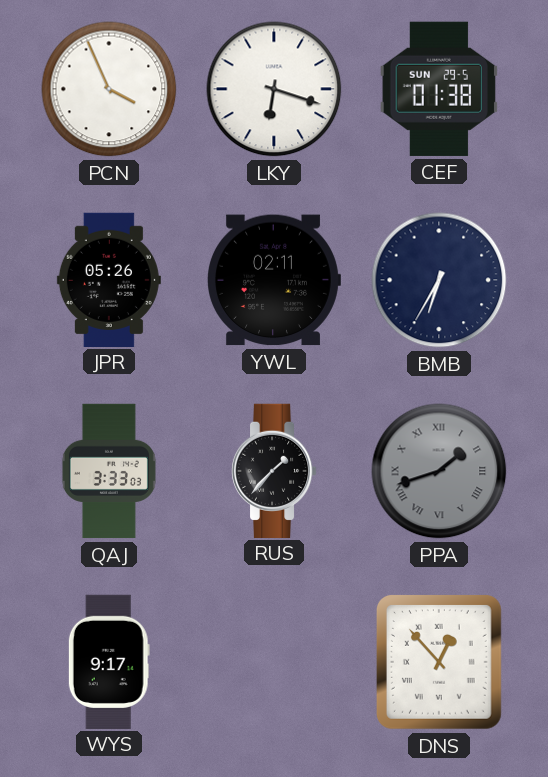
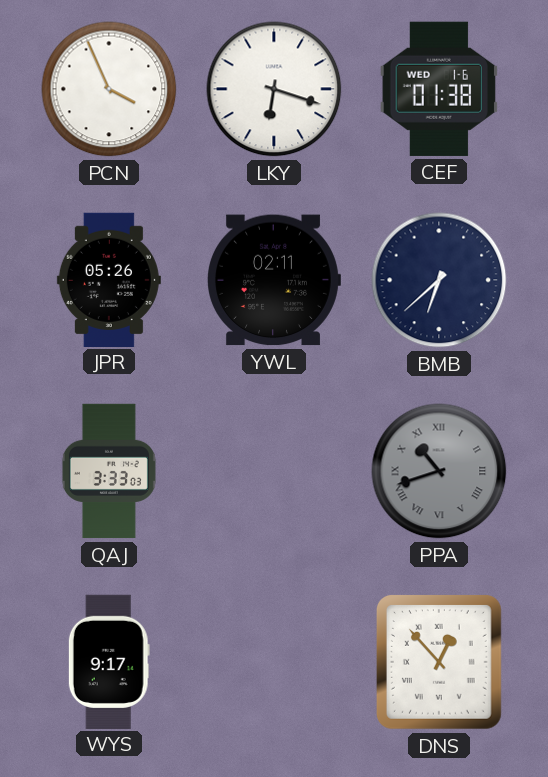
CEF date: SUN 29-5 -> WED 1-6 (439, 89)
BMB: 6:35 -> 6:38 (439, 280)
RUS: 1:37 -> none (274, 470)
PPA: 1:42 -> 10:42 (439, 471)
